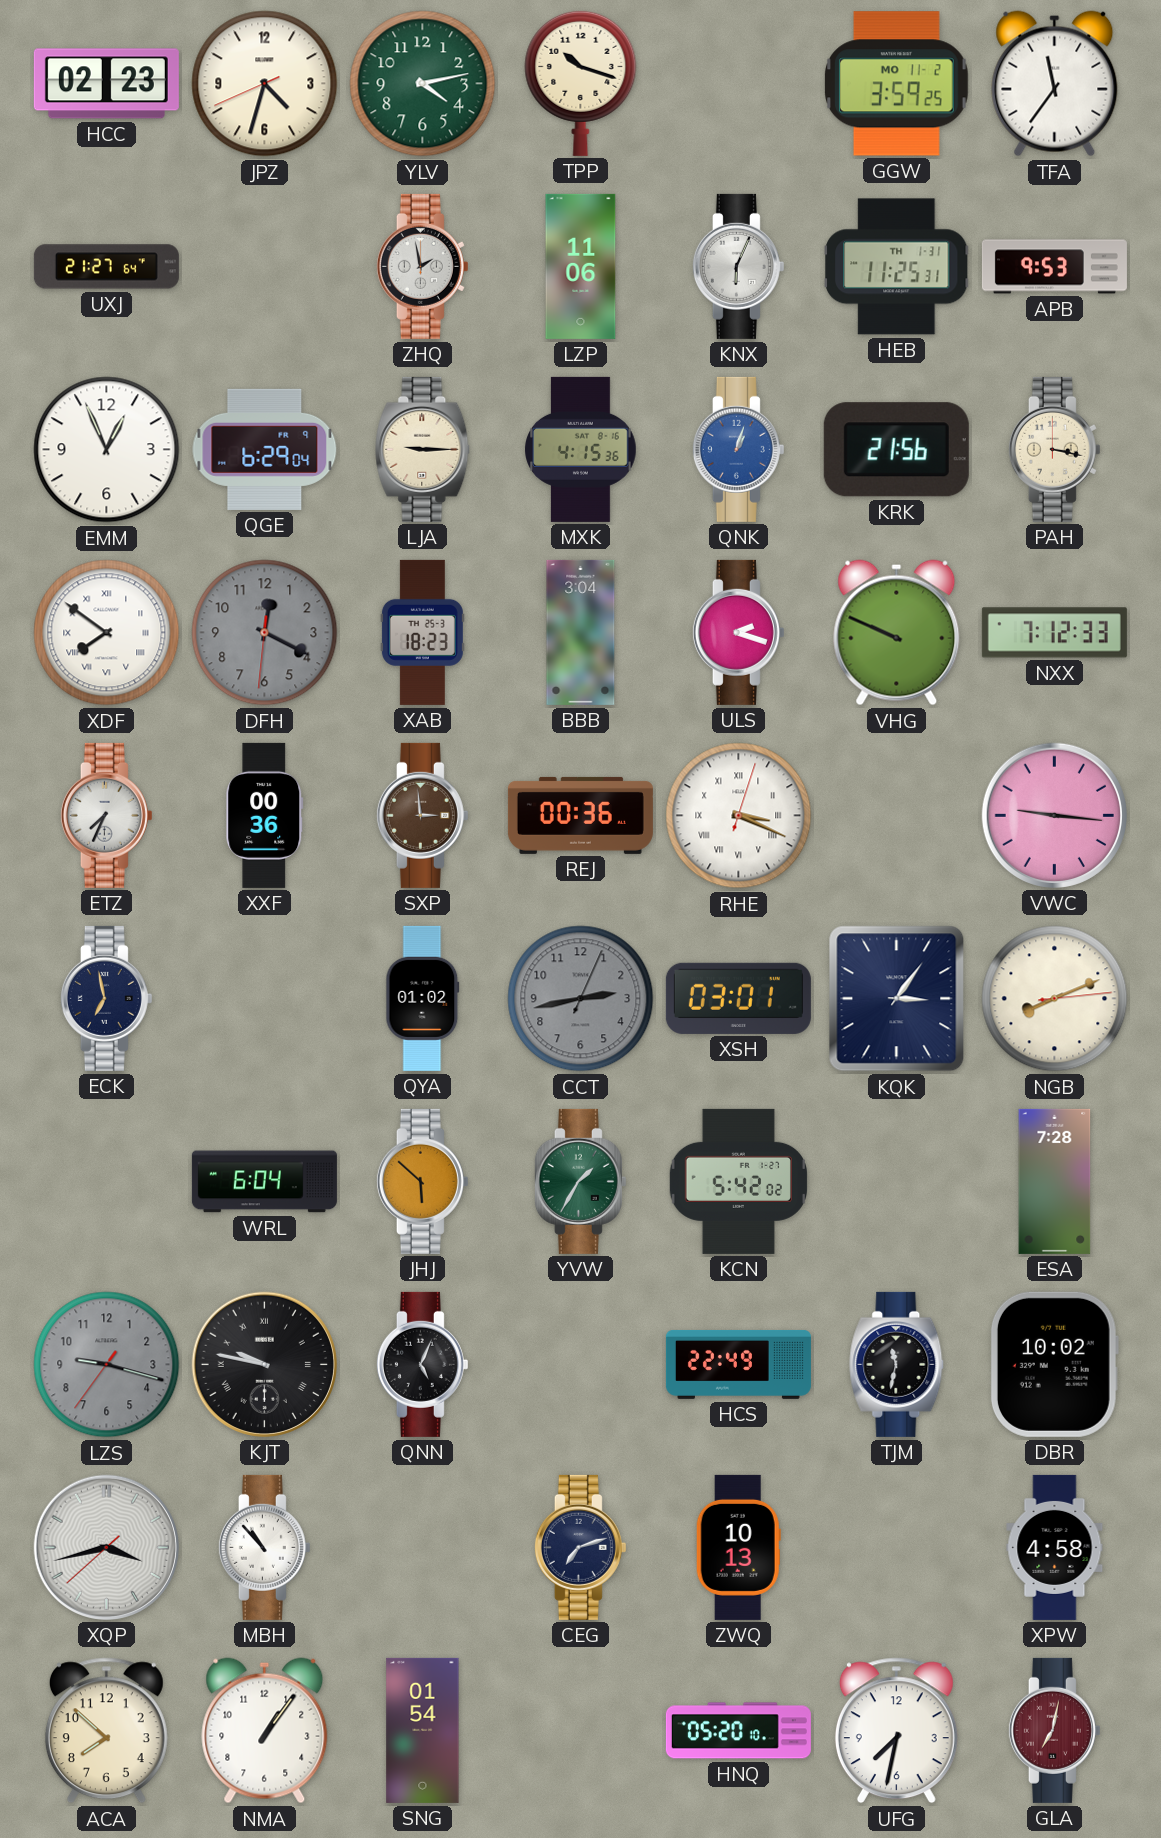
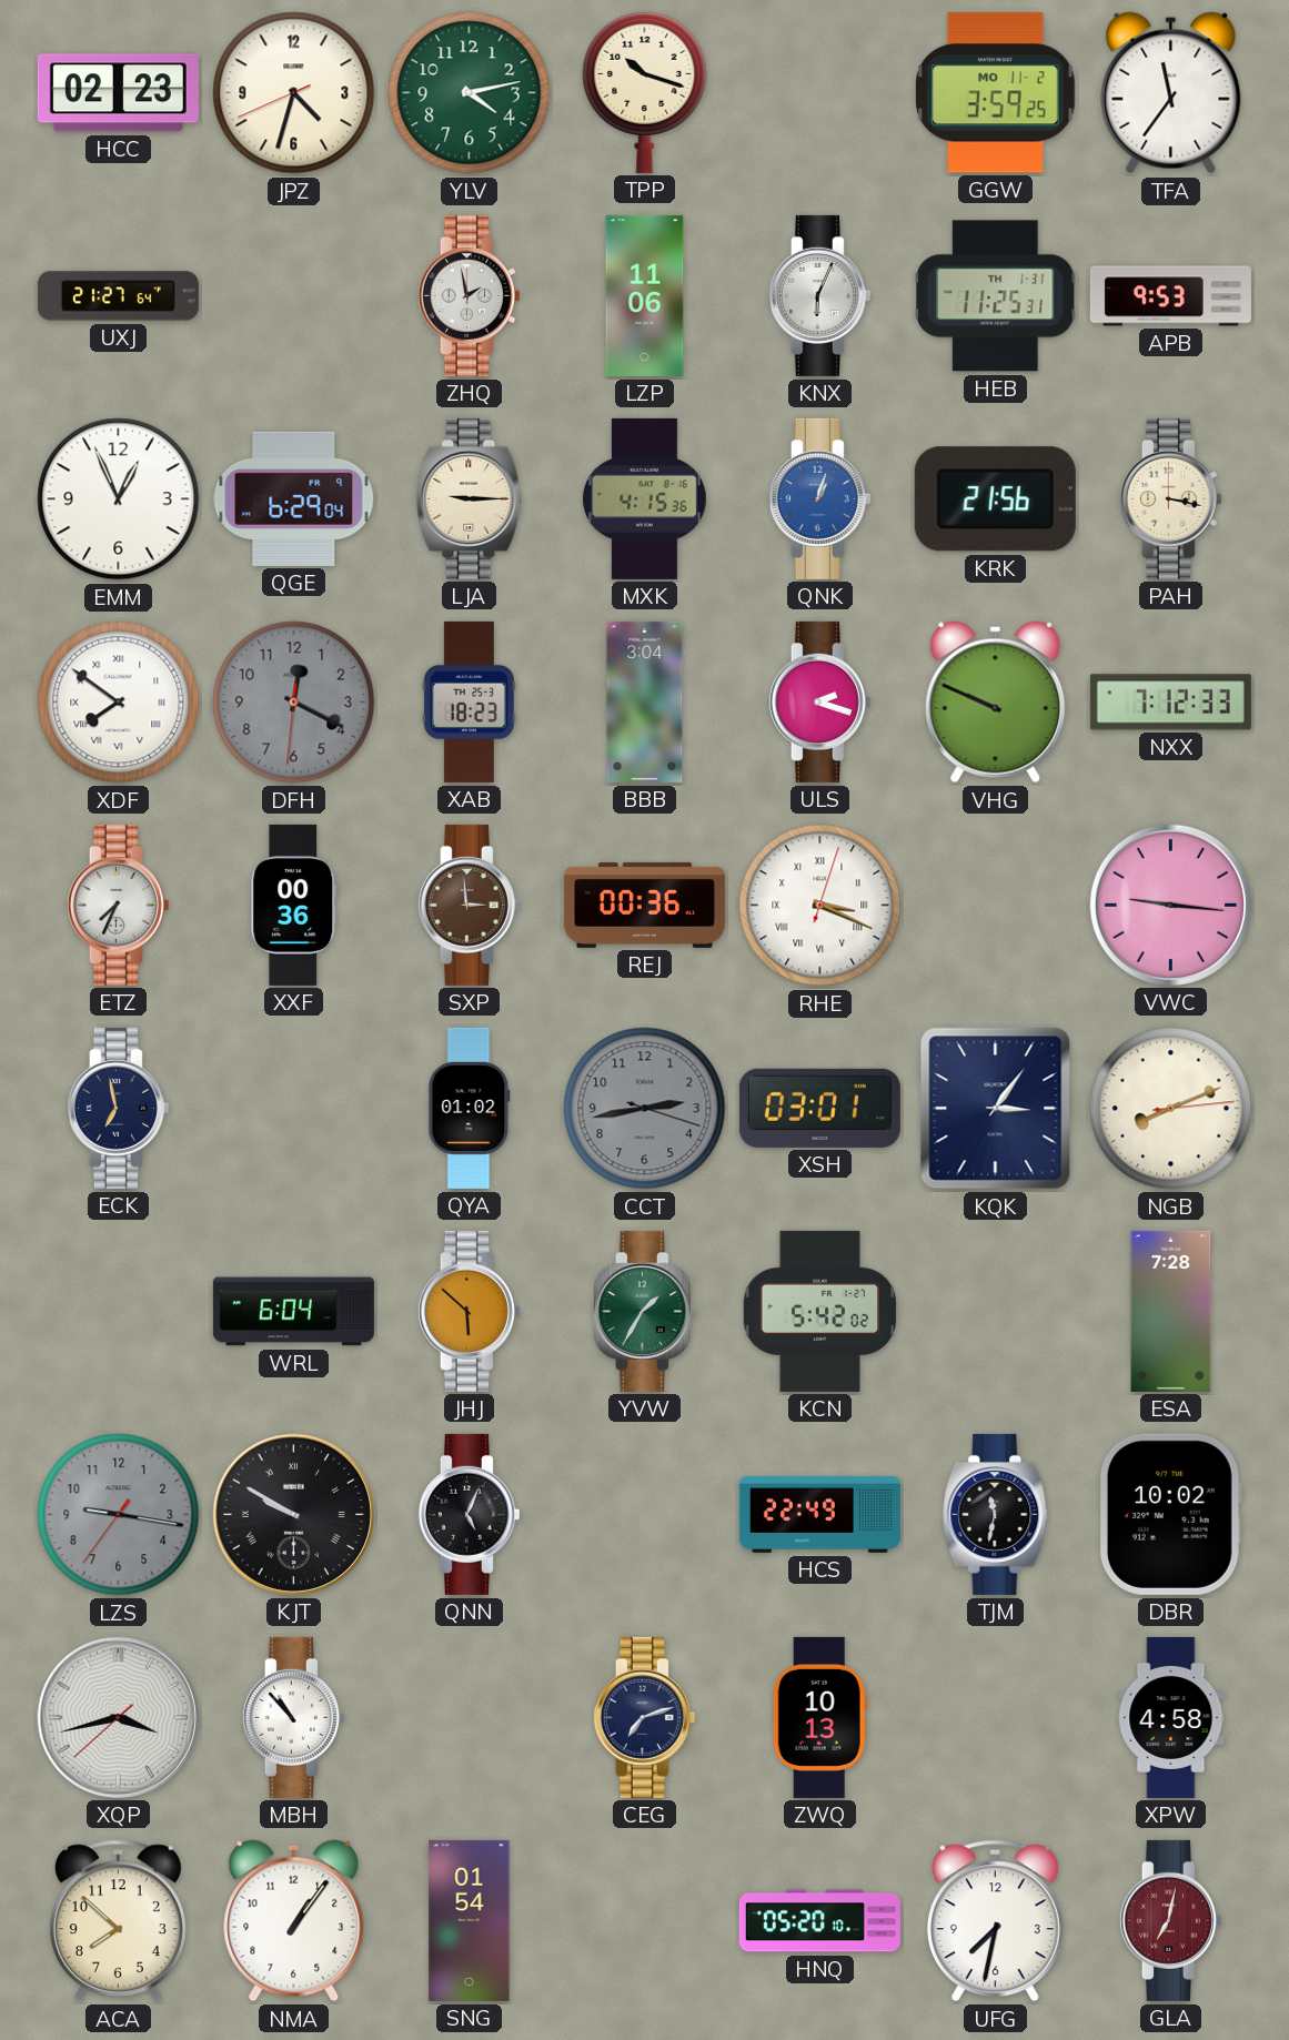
CCT: 2:43:04 -> 2:43:18 (645, 1109)
LZS: 9:17 -> 9:16 (119, 1515)
KJT: 9:47 -> 9:50 (293, 1514)
